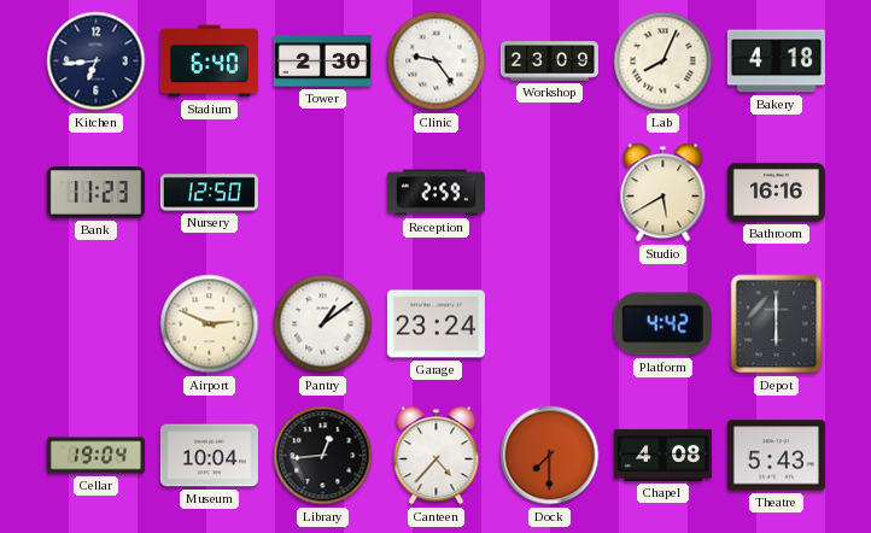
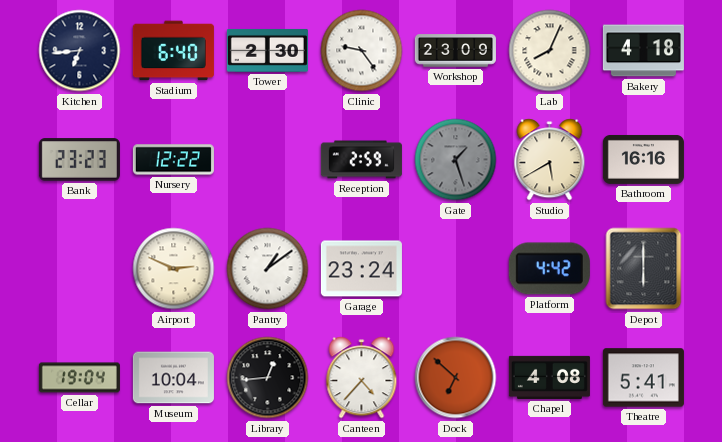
Bank: 11:23 -> 23:23 (79, 160)
Nursery: 12:50 -> 12:22 (173, 160)
Gate: none -> 1:27 (456, 160)
Dock: 7:30 -> 6:52 (456, 378)
Theatre: 5:43 -> 5:41 (643, 378)
